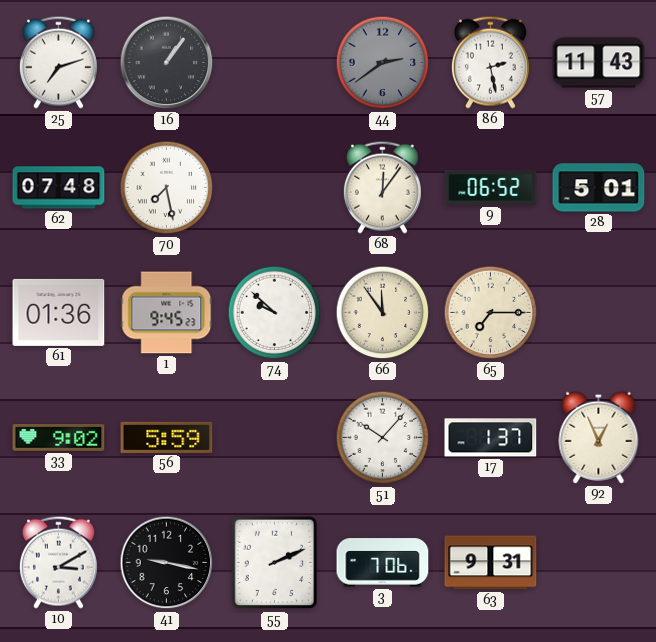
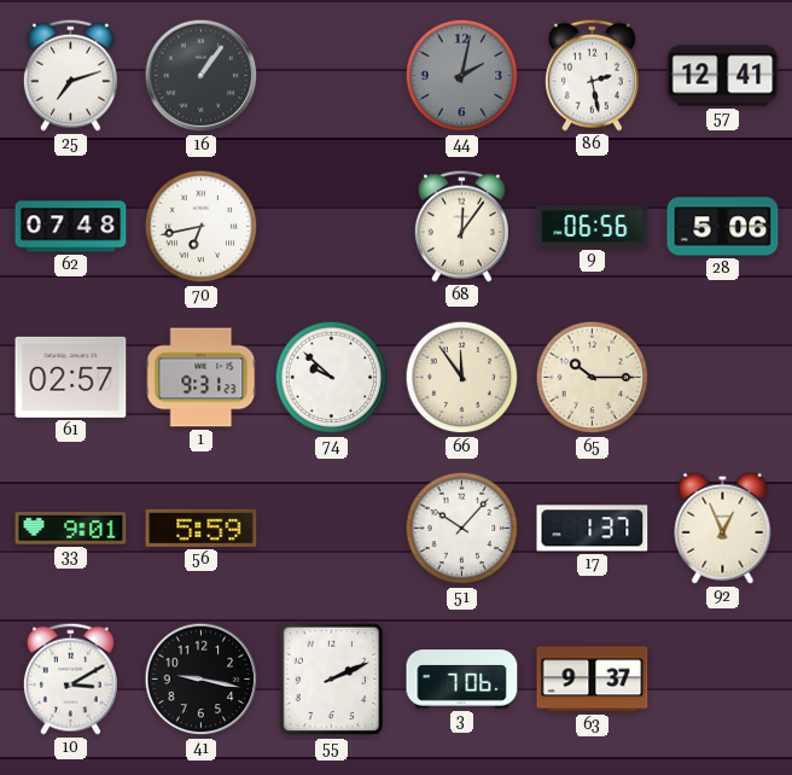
44: 2:39 -> 2:02 (462, 76)
57: 11:43 -> 12:41 (723, 76)
70: 7:28 -> 6:43 (202, 227)
9: 06:52 -> 06:56 (593, 226)
28: 5:01 -> 5:06 (723, 227)
61: 01:36 -> 02:57 (71, 377)
1: 9:45 -> 9:31 (202, 378)
65: 7:15 -> 10:15 (593, 378)
33: 9:02 -> 9:01 (71, 529)
63: 9:31 -> 9:37 (593, 680)
